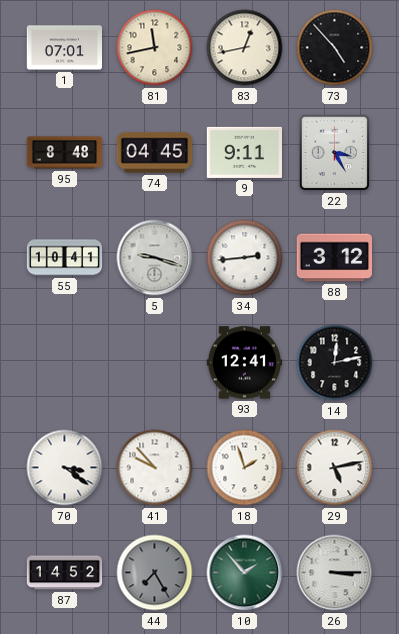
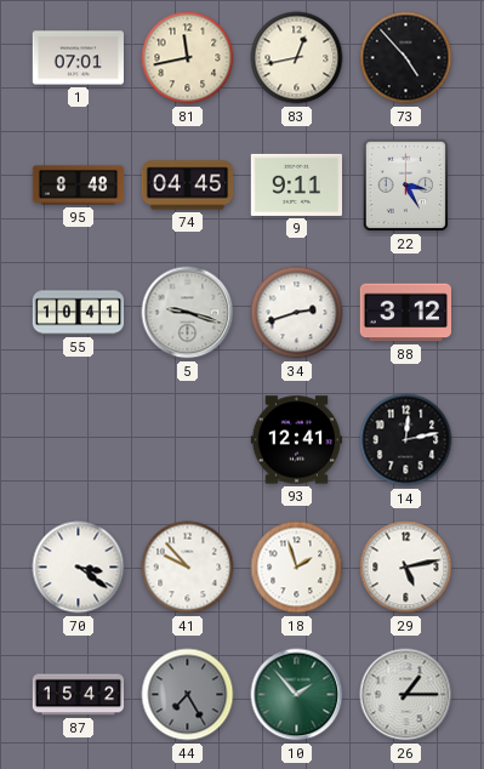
34: 2:44 -> 2:42 (297, 313)
87: 14:52 -> 15:42 (79, 695)
26: 3:15 -> 1:15 (406, 695)
